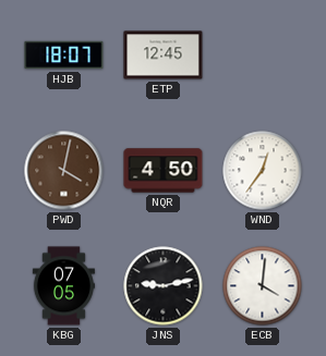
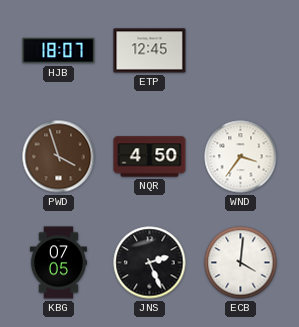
PWD: 4:02 -> 3:57 (59, 157)
WND: 12:36 -> 3:36 (241, 157)
JNS: 9:13 -> 2:26 (150, 263)
